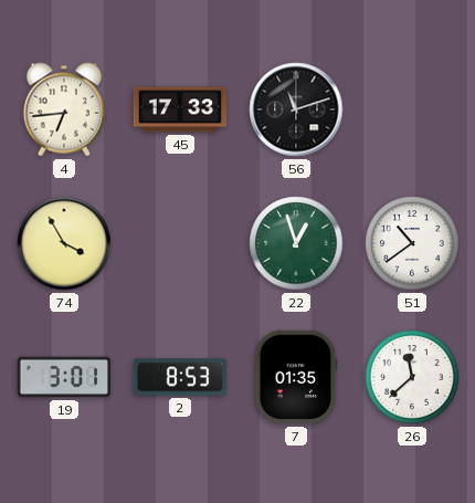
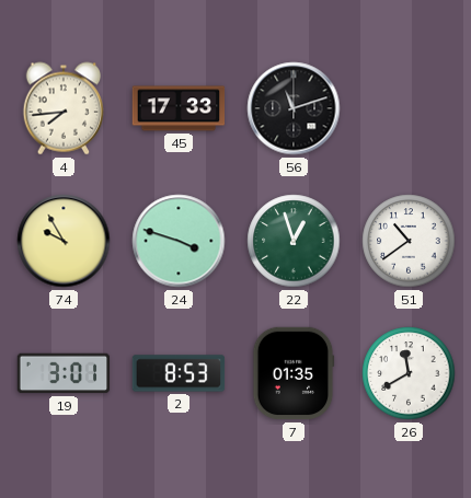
4: 6:44 -> 7:44 (62, 108)
74: 3:55 -> 9:55 (64, 241)
24: none -> 3:48 (179, 241)
26: 11:38 -> 11:40 (409, 373)
